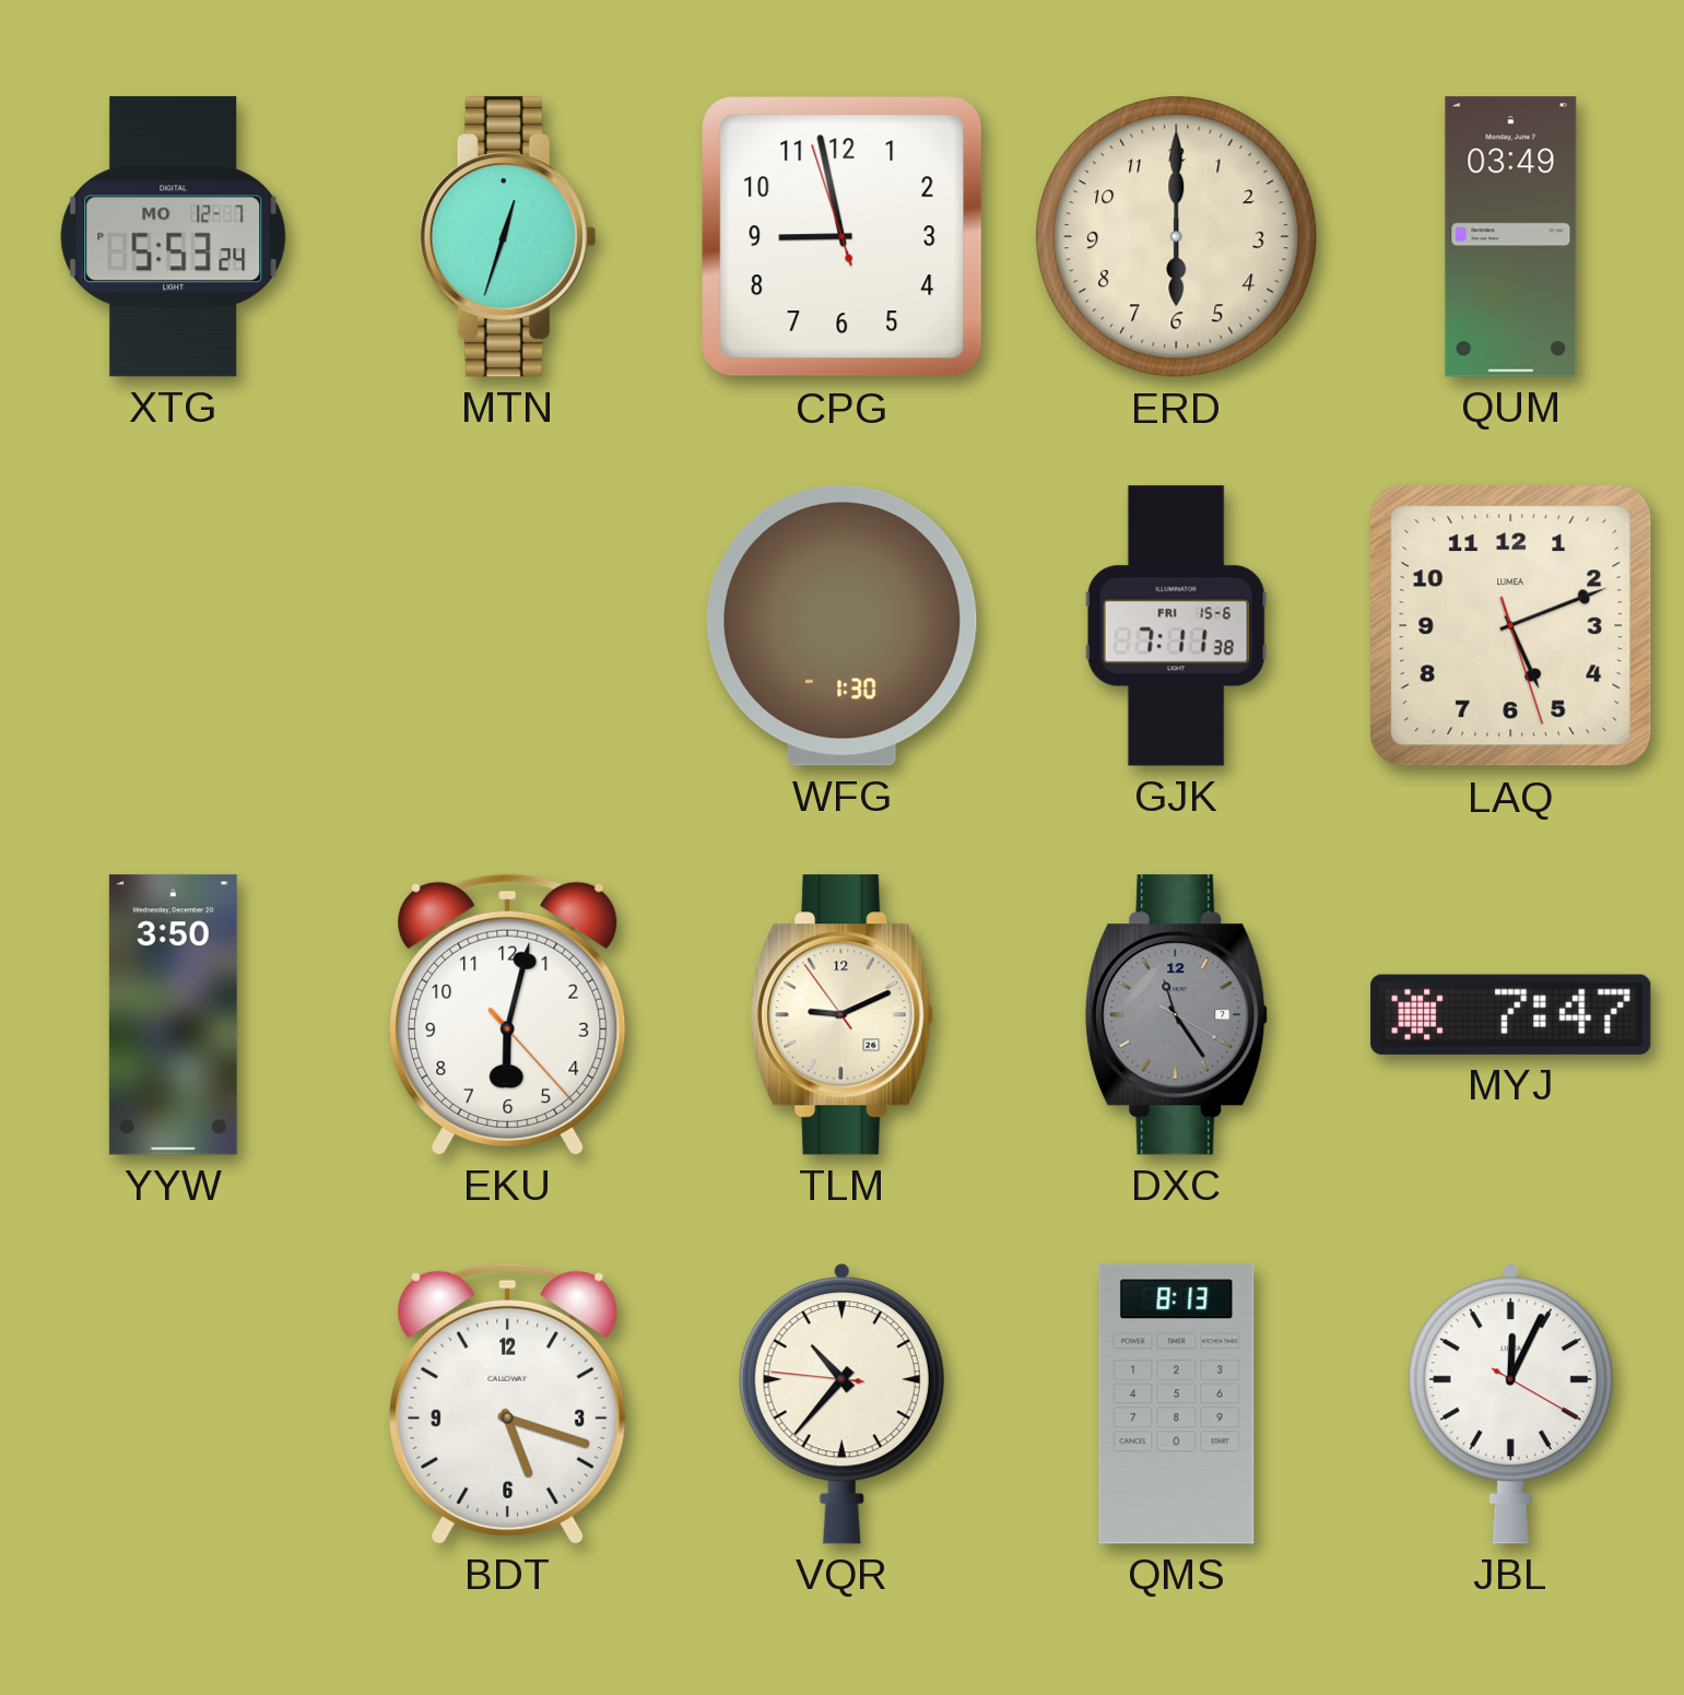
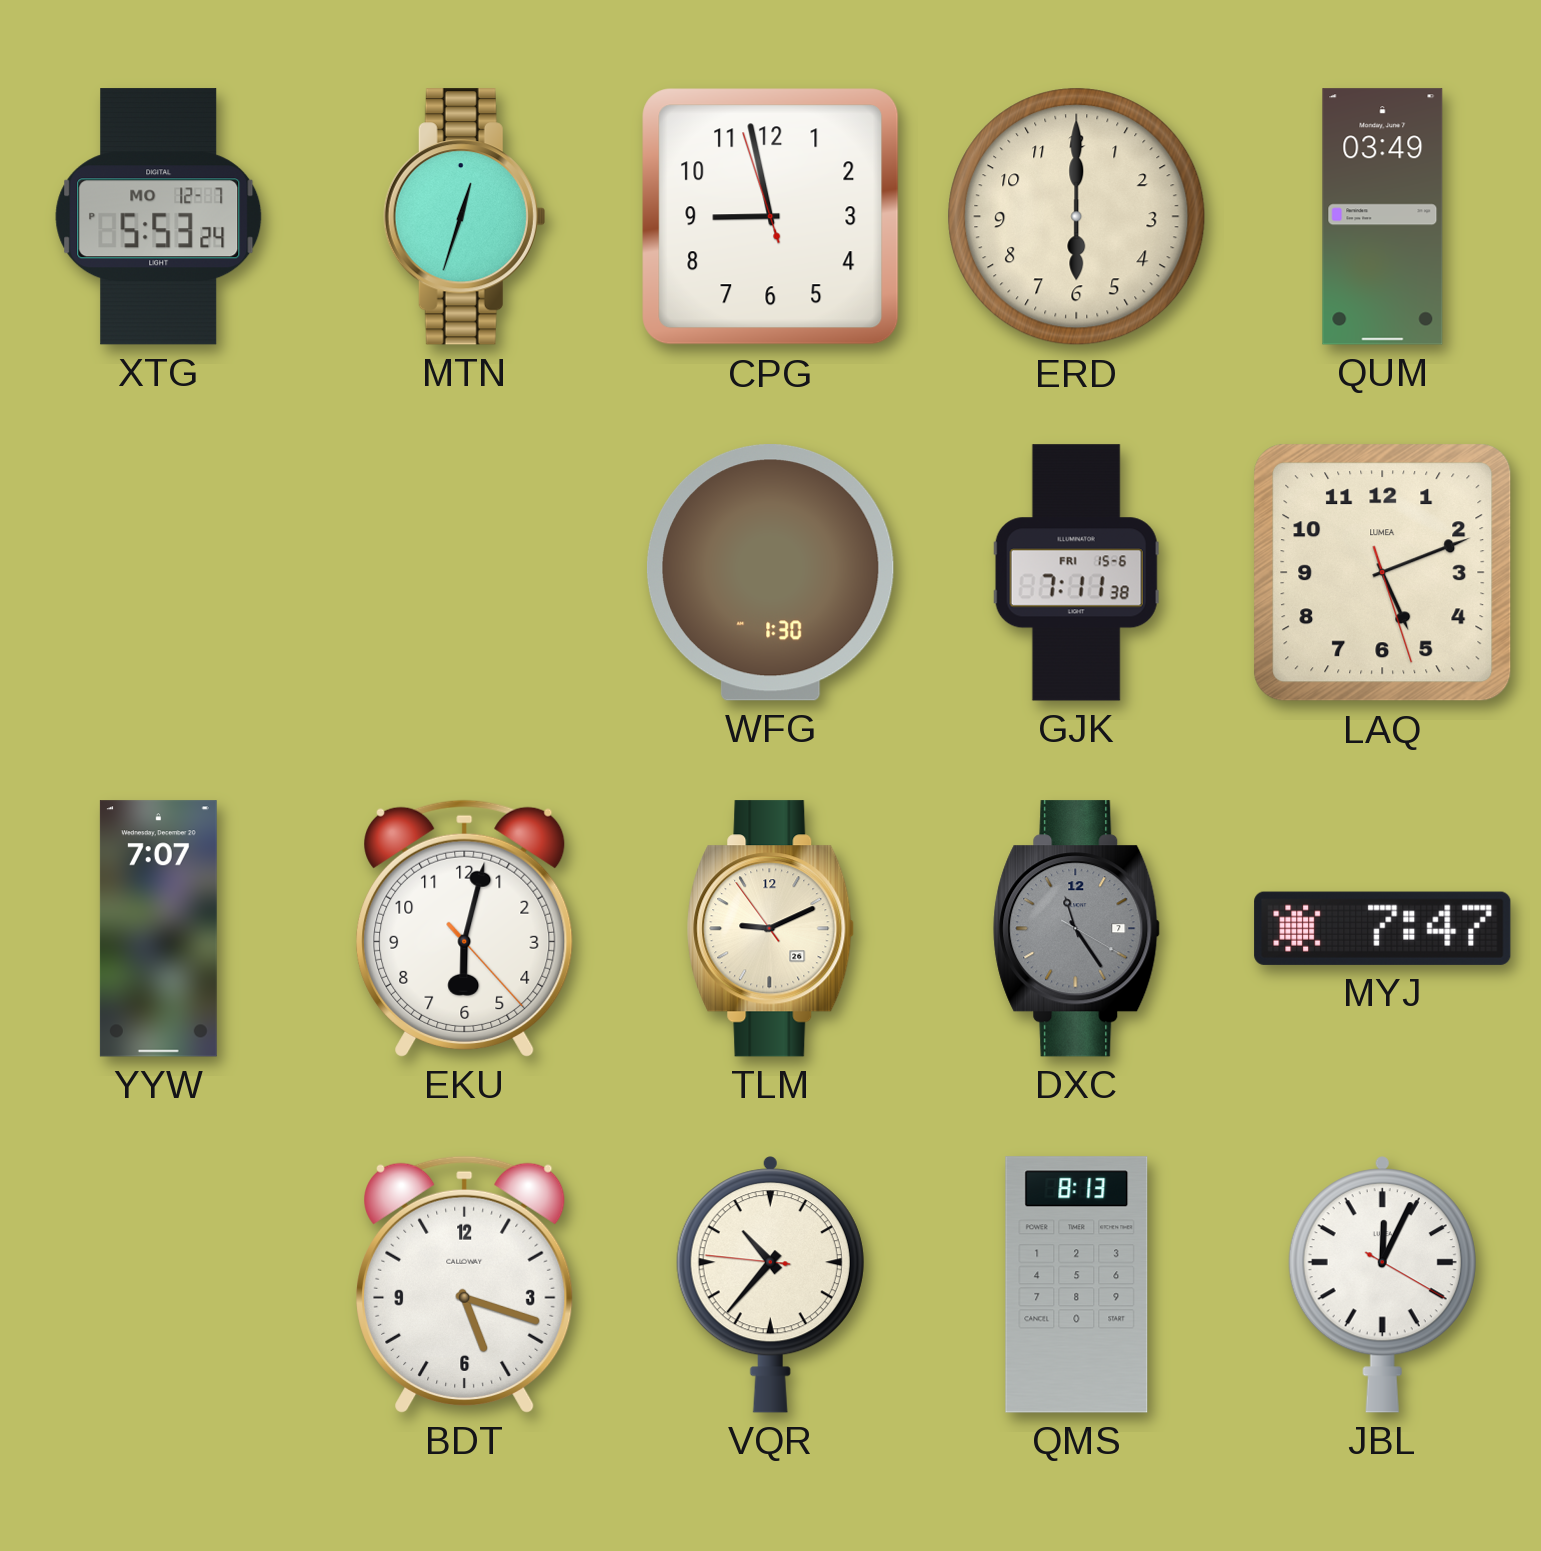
YYW: 3:50 -> 7:07 (158, 929)
